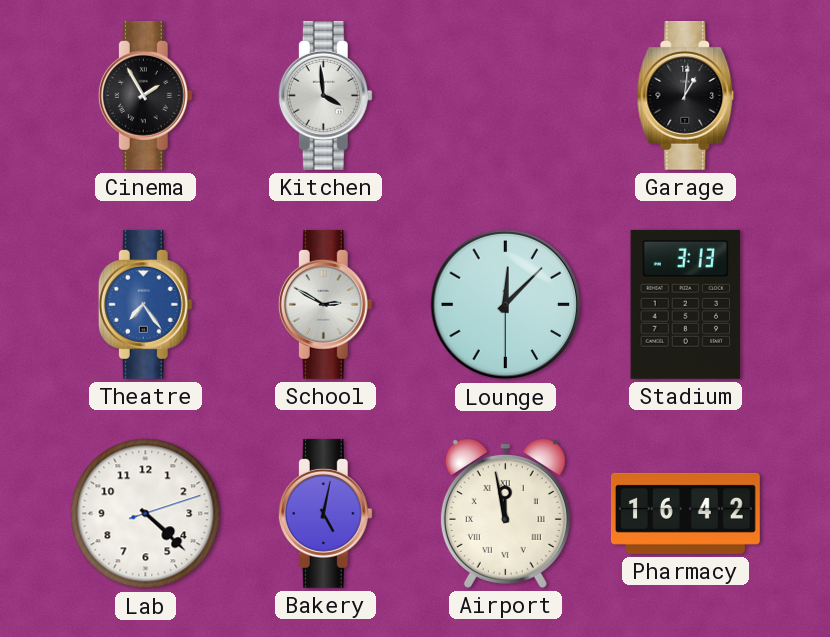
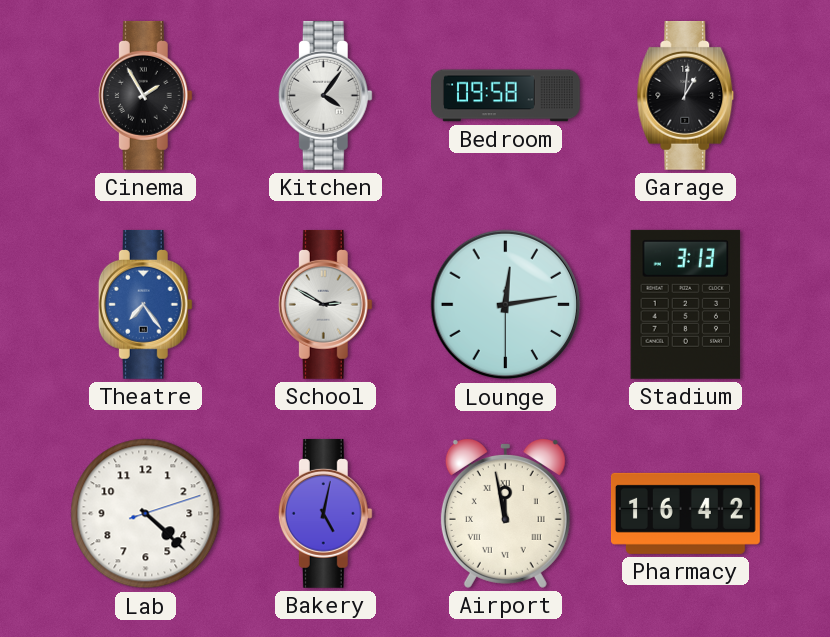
Kitchen: 3:59 -> 4:06 (325, 95)
Bedroom: none -> 09:58 (506, 96)
Lounge: 12:07 -> 12:13 (506, 305)
